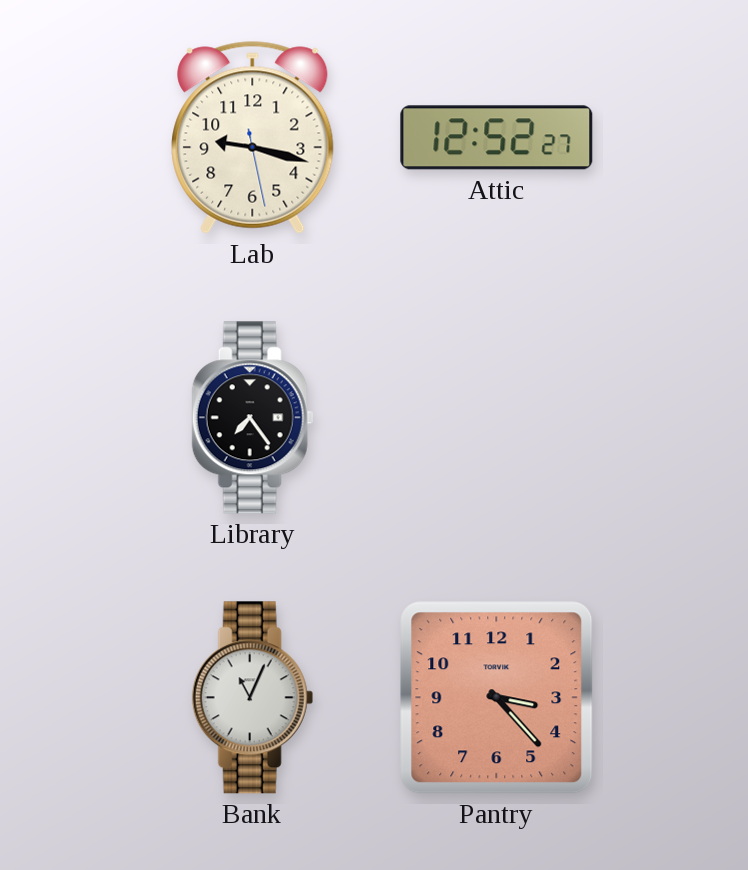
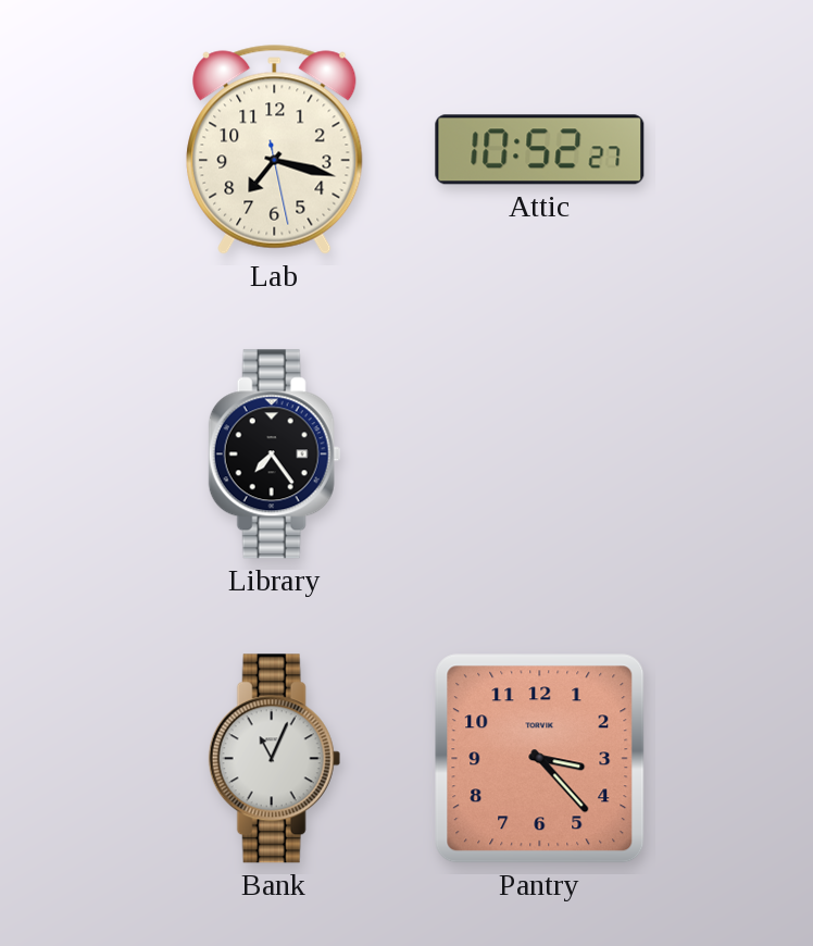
Lab: 9:17 -> 7:17 (275, 149)
Attic: 12:52 -> 10:52 (540, 150)
